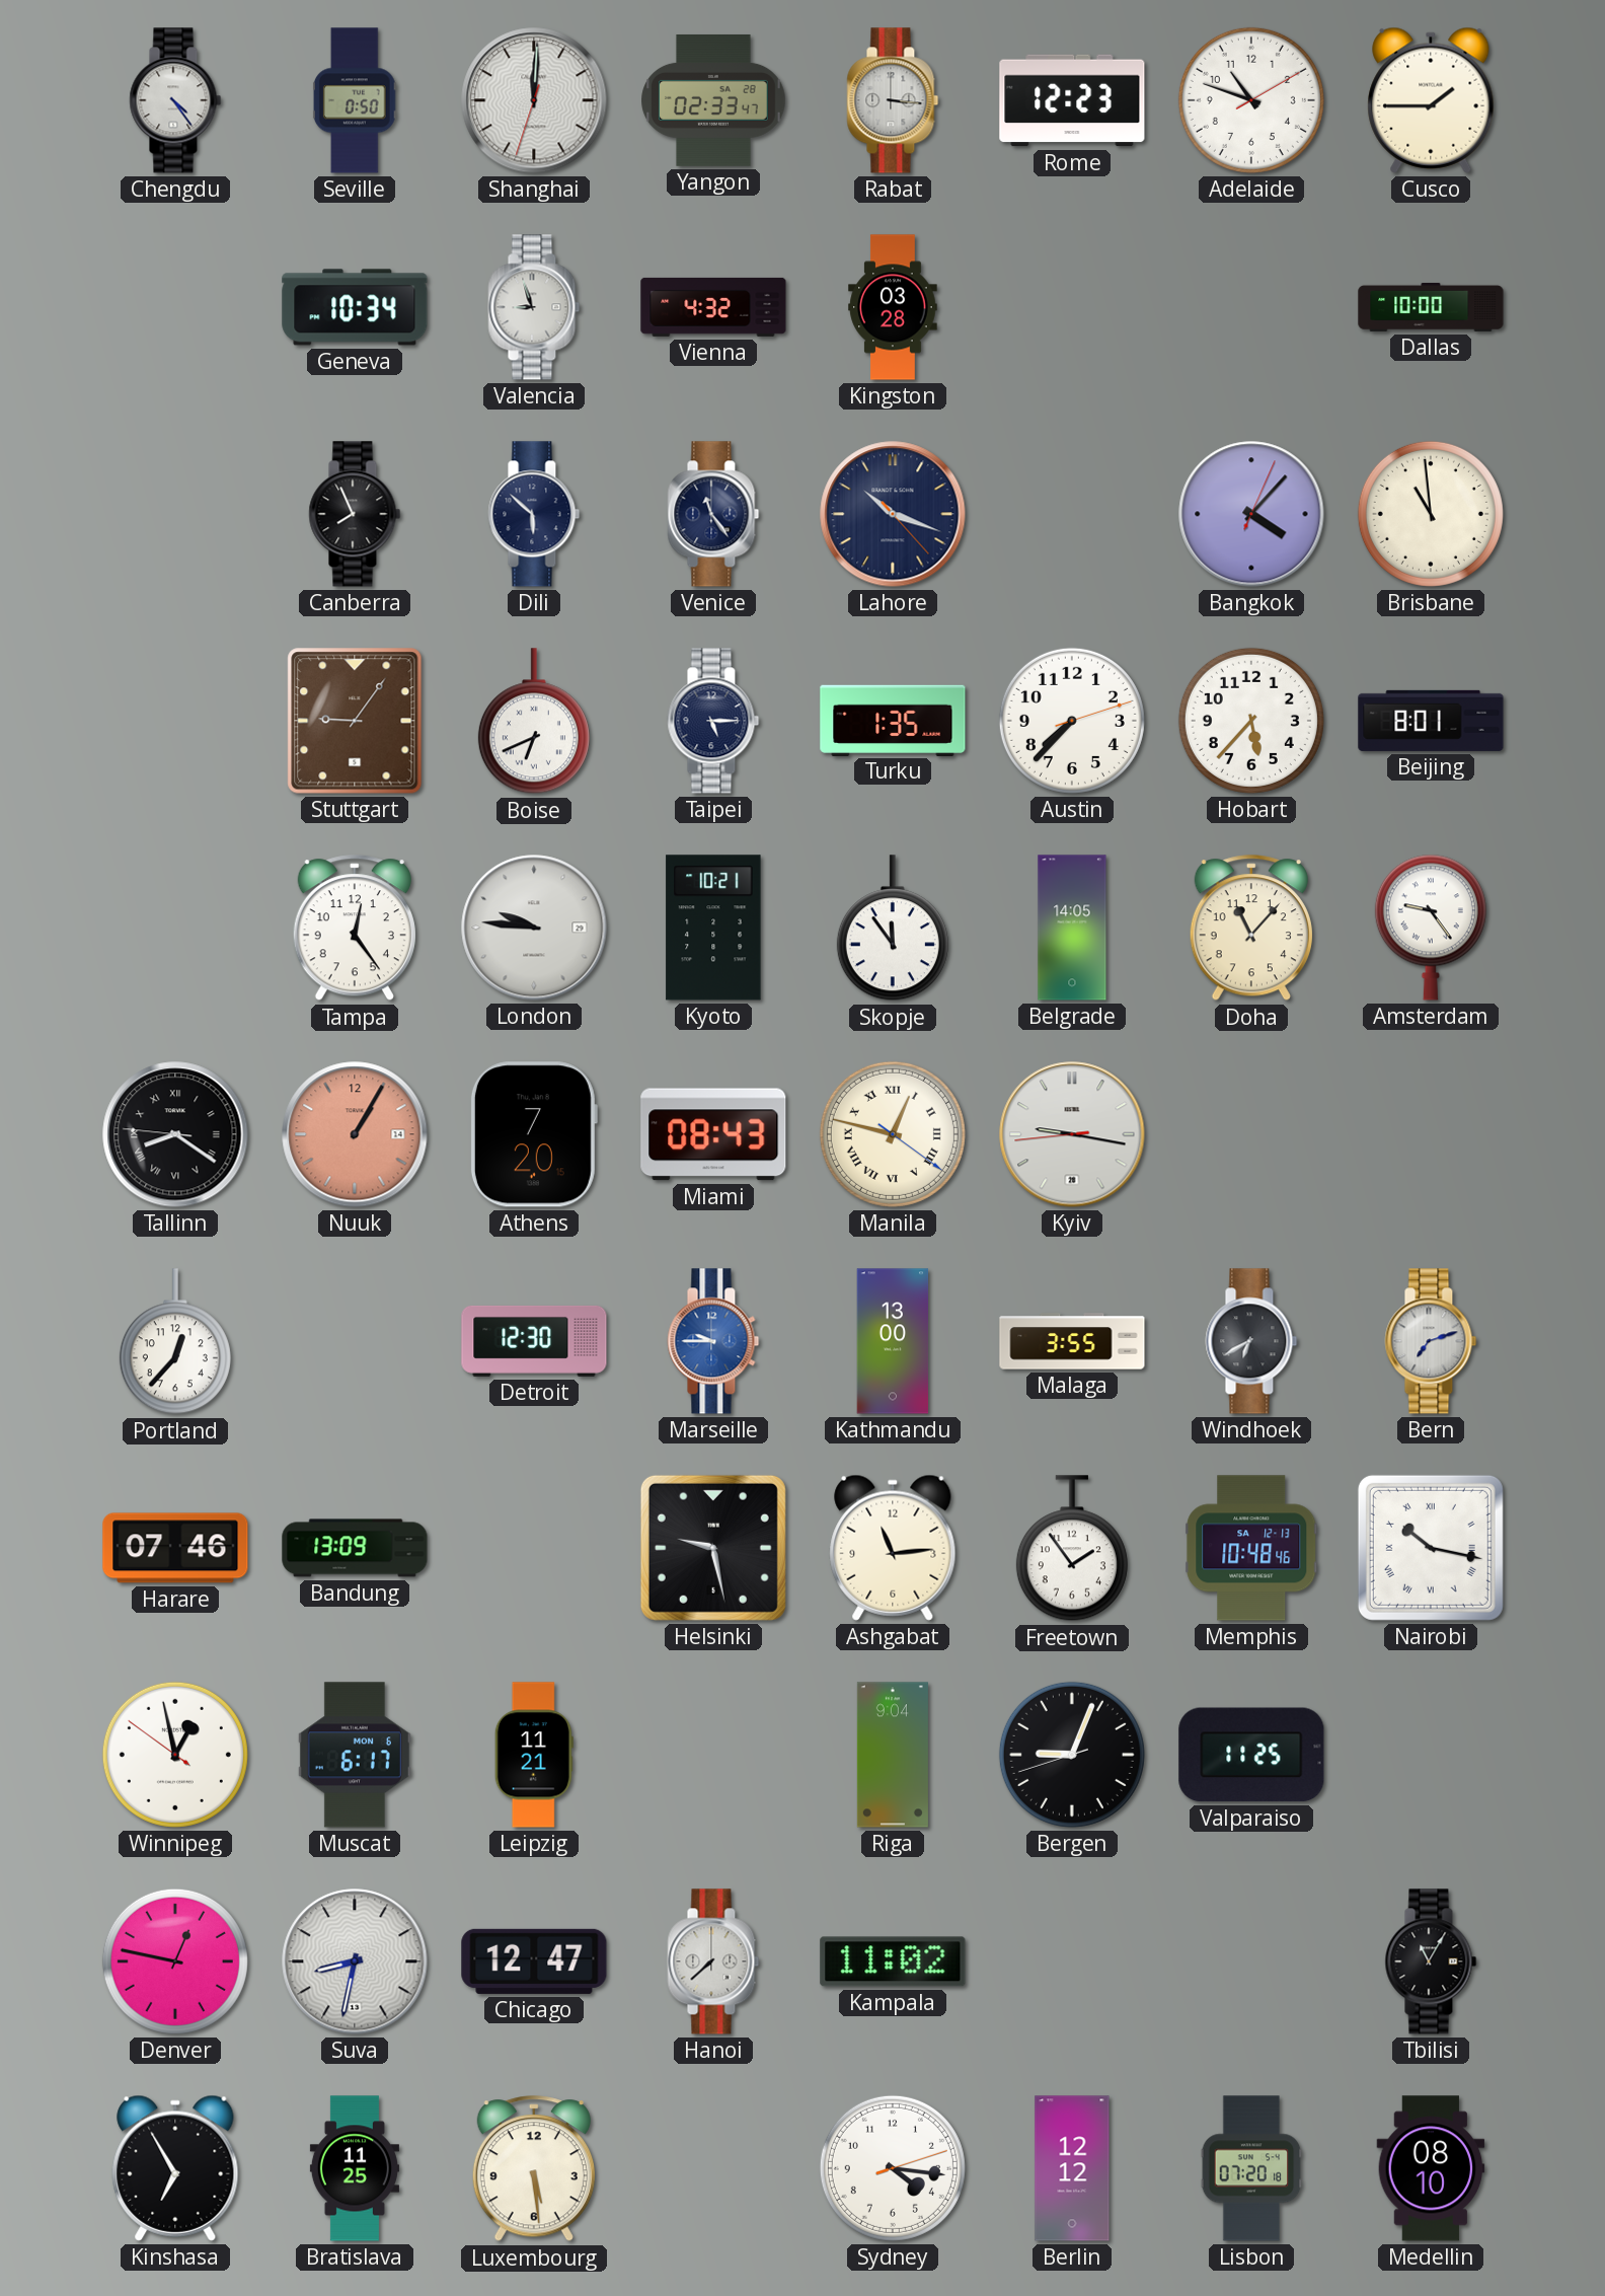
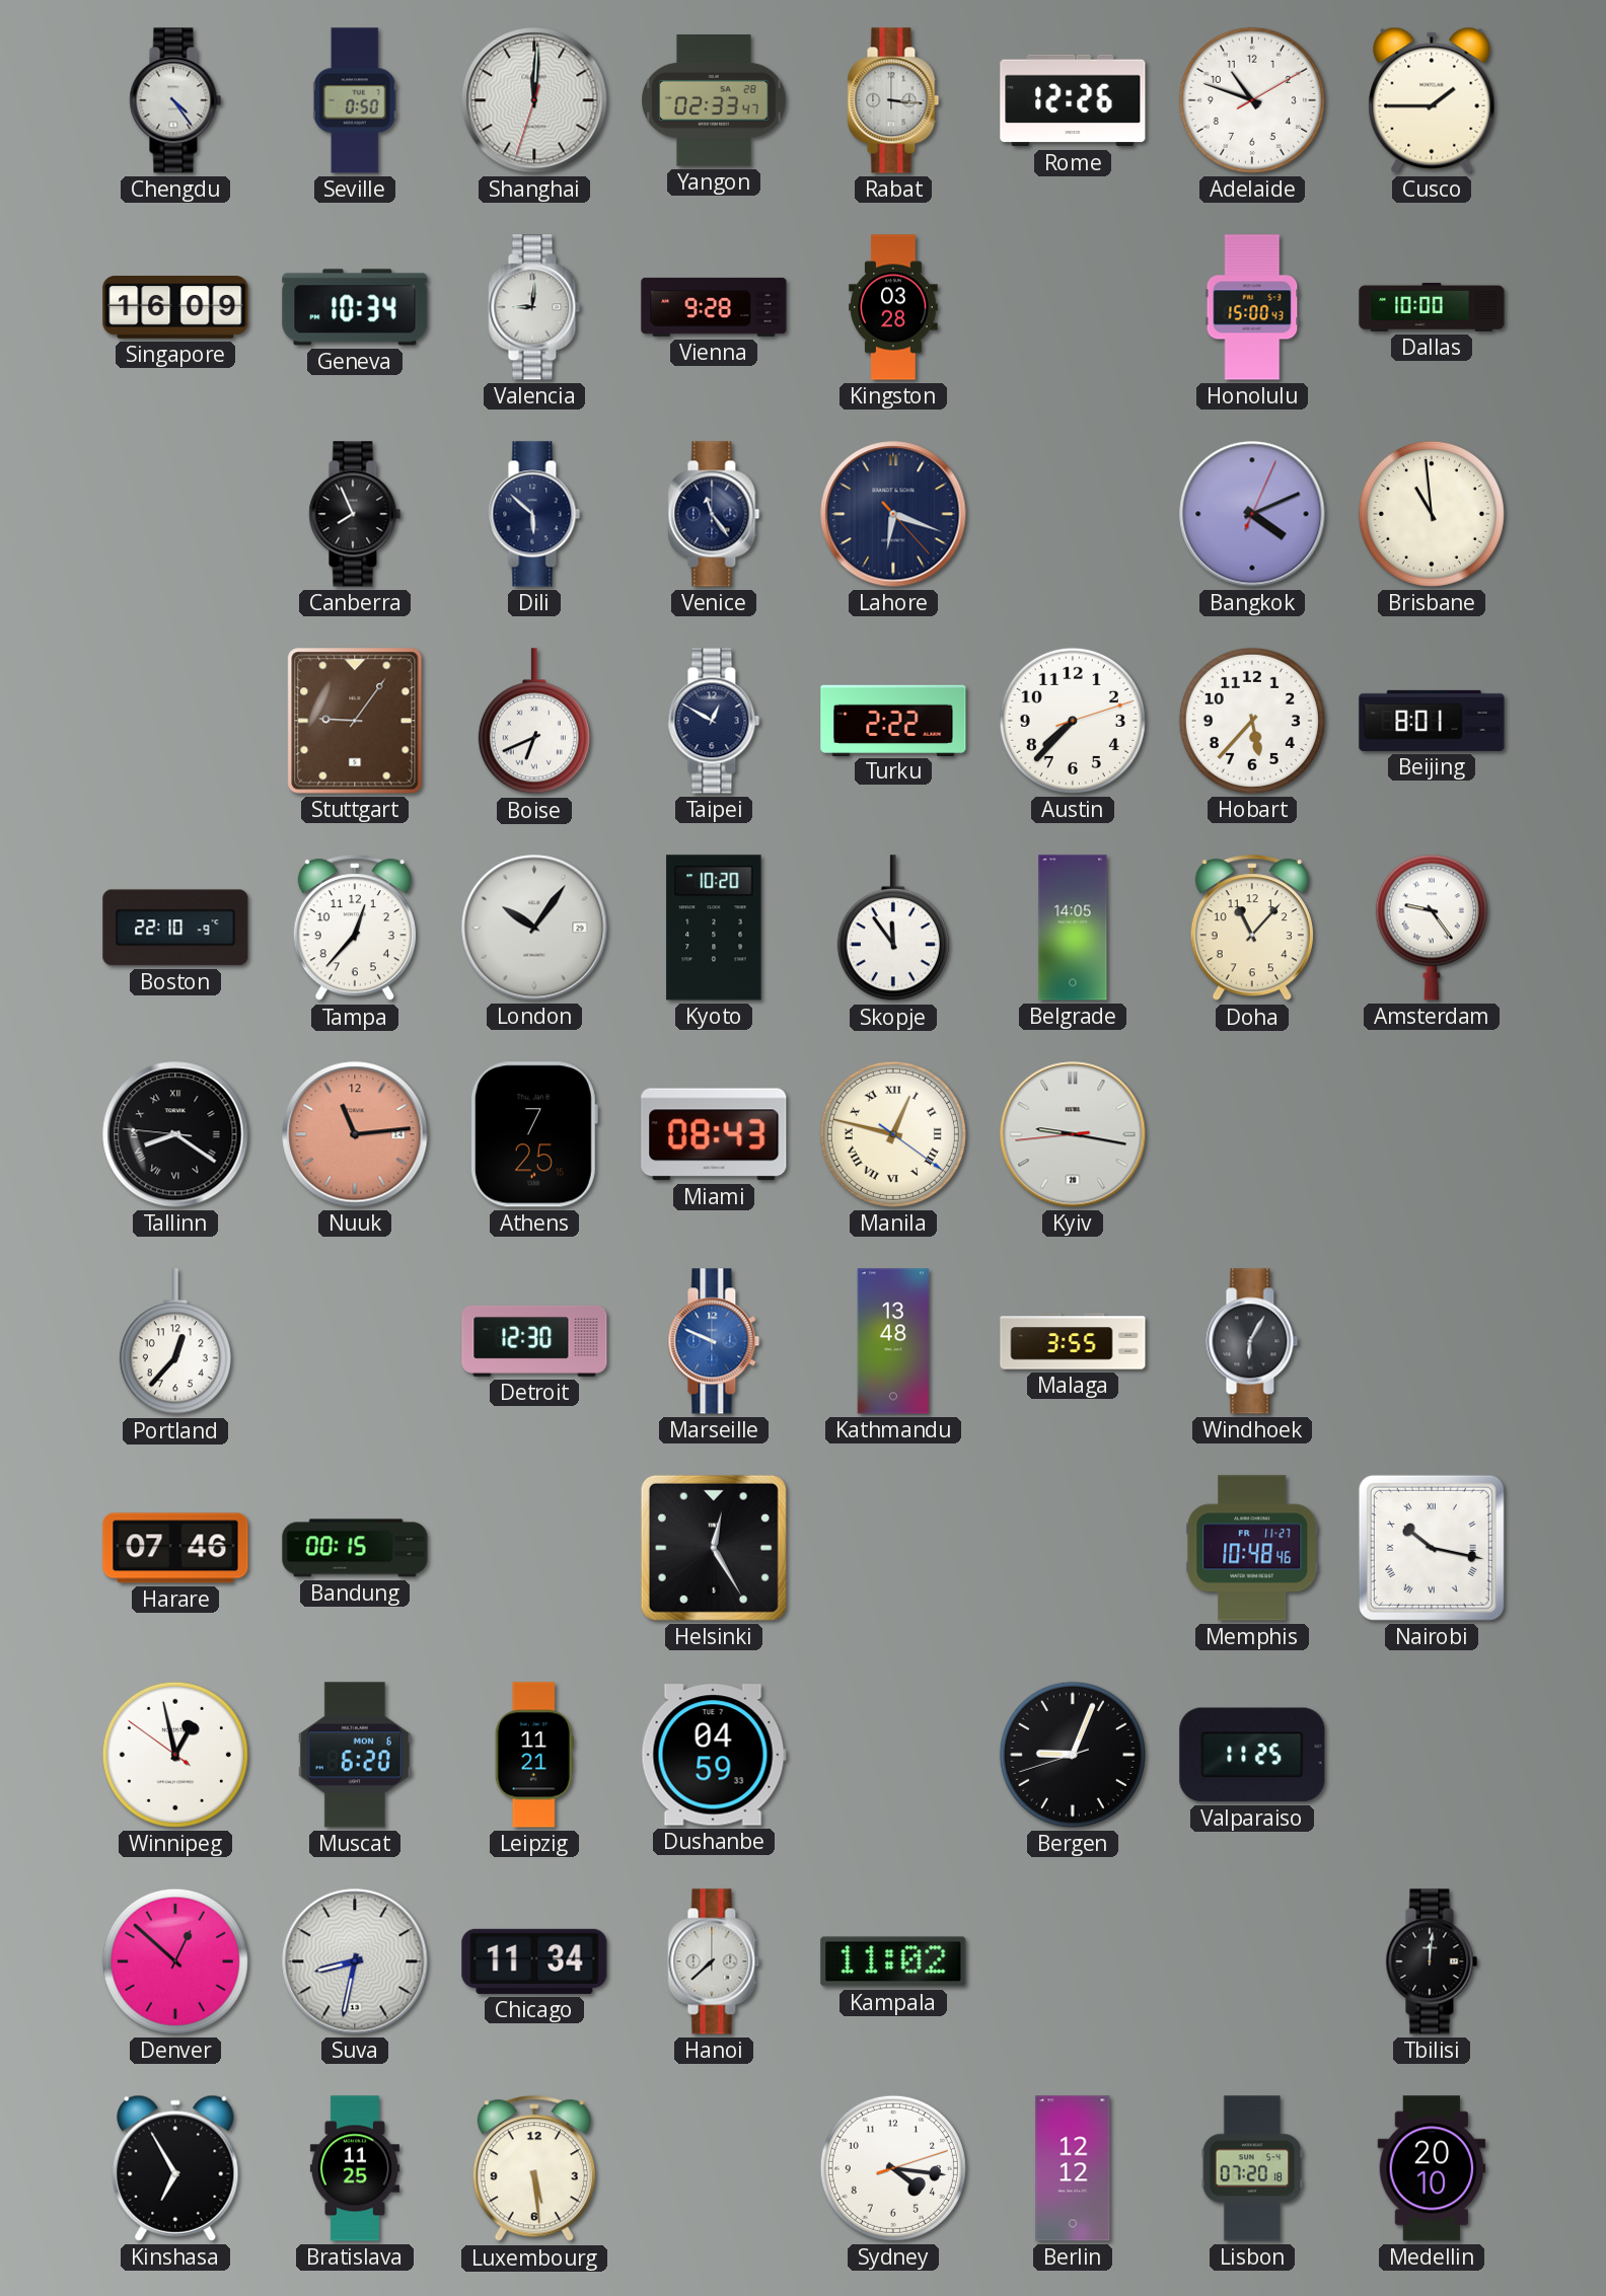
Rome: 12:23 -> 12:26 (1073, 100)
Singapore: none -> 16:09 (175, 308)
Valencia: 8:57 -> 9:01 (534, 307)
Vienna: 4:32 -> 9:28 (714, 307)
Honolulu: none -> 15:00 (1252, 307)
Lahore: 10:18 -> 6:18 (893, 514)
Bangkok: 4:07 -> 4:11 (1252, 514)
Taipei: 5:15 -> 12:50 (714, 721)
Turku: 1:35 -> 2:22 (893, 720)
Boston: none -> 22:10 (175, 928)
Tampa: 12:24 -> 12:37 (355, 929)
London: 9:46 -> 10:06 (534, 928)
Kyoto: 10:21 -> 10:20 (714, 928)
Nuuk: 1:05 -> 11:14 (355, 1134)
Athens: 7:20 -> 7:25 (533, 1134)
Marseille: 9:45 -> 9:49 (714, 1341)
Kathmandu: 13:00 -> 13:48 (893, 1341)
Windhoek: 6:40 -> 6:05 (1252, 1341)
Bern: 7:12 -> none (1431, 1341)
Bandung: 13:09 -> 00:15 (355, 1548)
Helsinki: 9:28 -> 12:25 (714, 1548)
Ashgabat: 11:14 -> none (893, 1548)
Freetown: 1:54 -> none (1072, 1549)
Memphis date: SA 12-13 -> FR 11-27 (1252, 1548)
Muscat: 6:17 -> 6:20 (355, 1755)
Dushanbe: none -> 04:59 (714, 1755)
Riga: 9:04 -> none (893, 1755)
Denver: 12:47 -> 12:52 (175, 1961)
Chicago: 12:47 -> 11:34 (534, 1961)
Tbilisi: 11:05 -> 12:01 (1432, 1961)
Medellin: 08:10 -> 20:10 (1432, 2168)
